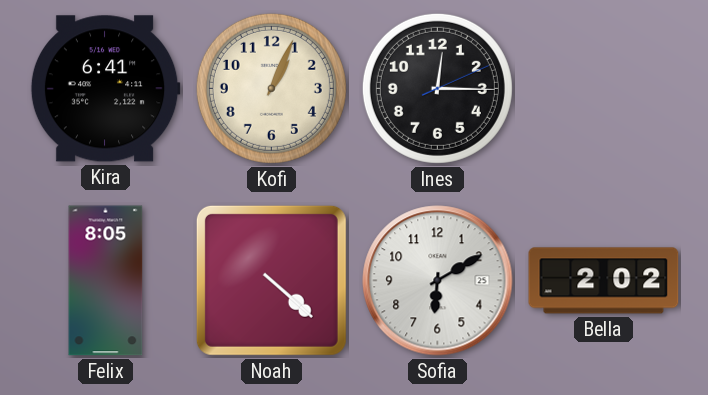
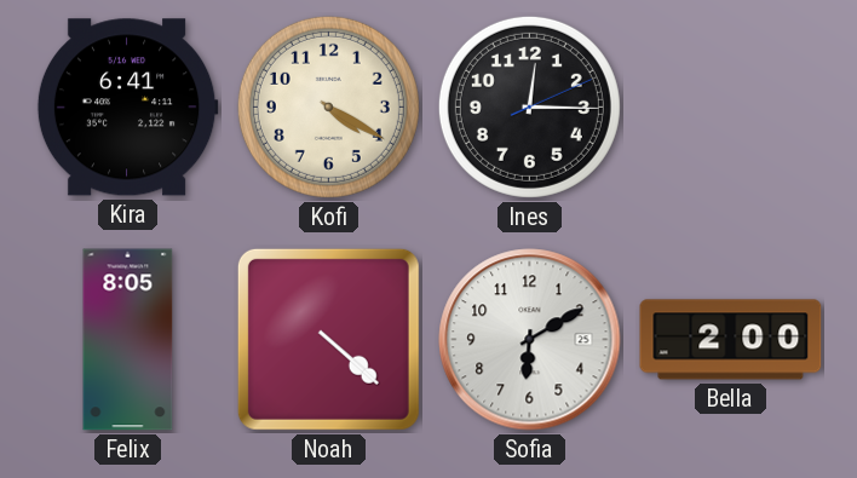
Kofi: 1:04 -> 4:20 (328, 106)
Bella: 2:02 -> 2:00 (731, 340)
